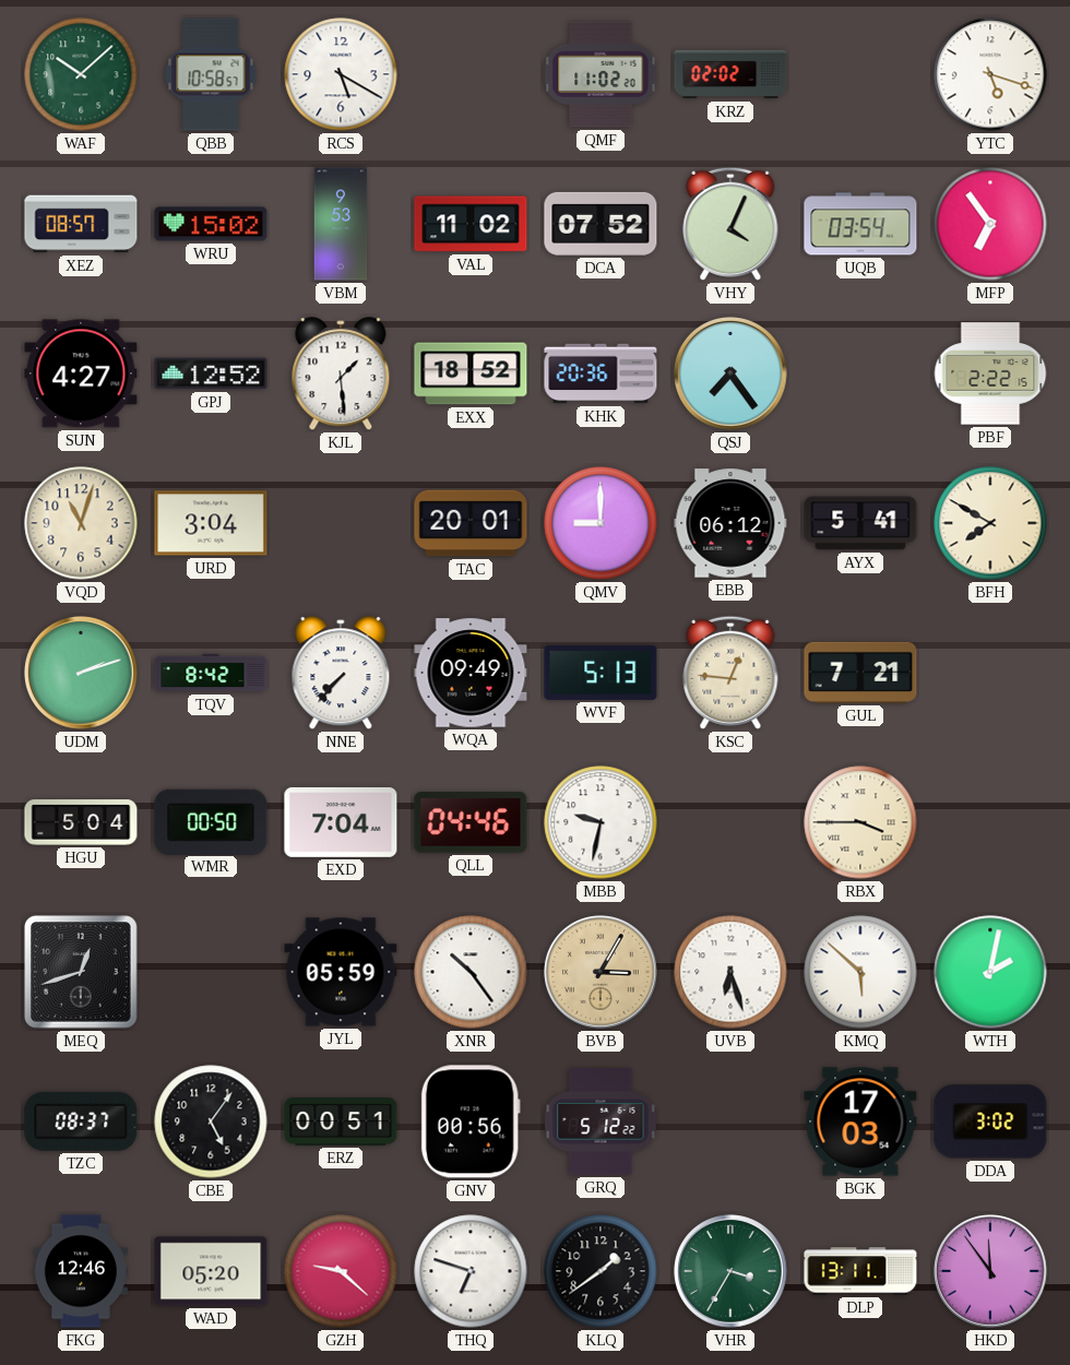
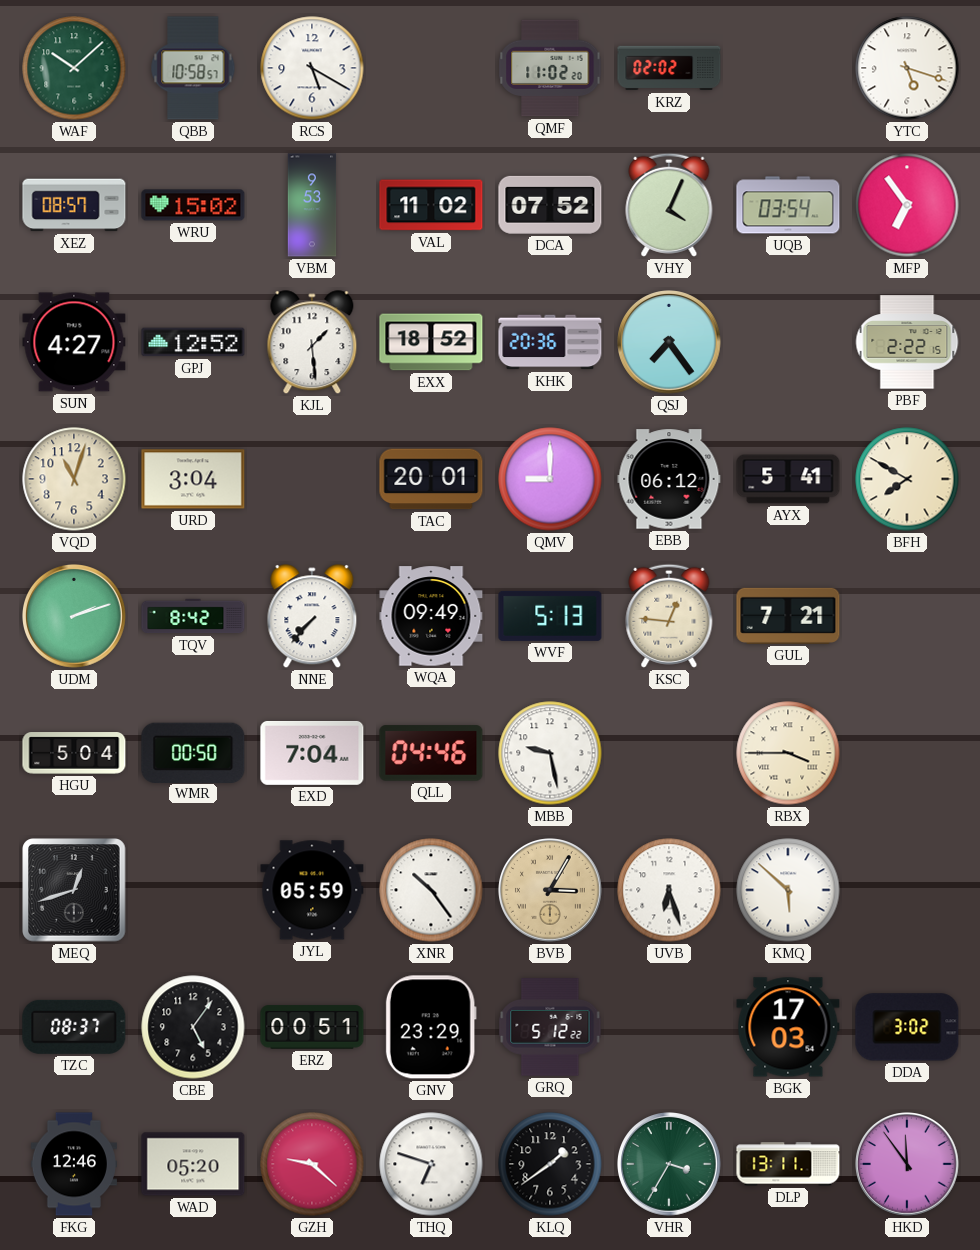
MBB: 9:32 -> 9:28 (550, 753)
WTH: 2:02 -> none (990, 972)
GNV: 00:56 -> 23:29 (431, 1027)
